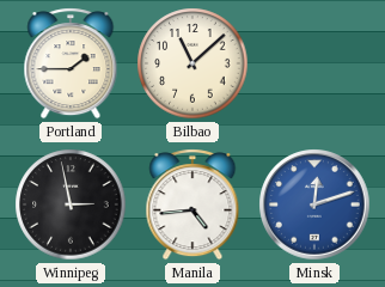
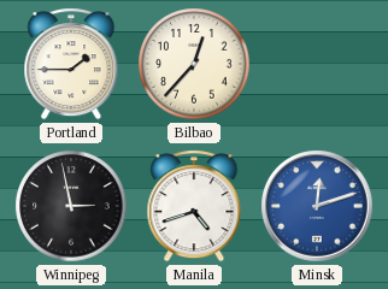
Bilbao: 11:08 -> 12:37 (194, 64)
Manila: 4:44 -> 4:42 (194, 206)
